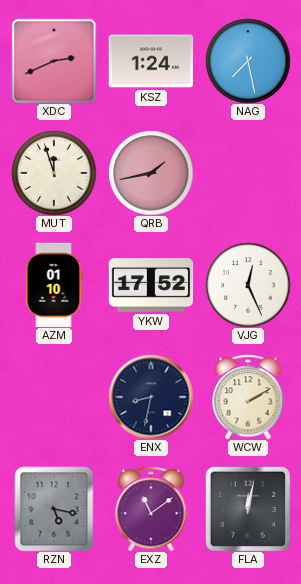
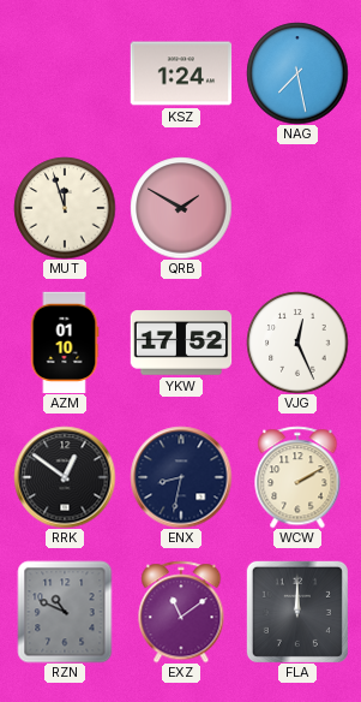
XDC: 2:41 -> none (54, 61)
QRB: 1:43 -> 1:50 (181, 208)
RRK: none -> 12:51 (65, 477)
RZN: 5:17 -> 10:49 (65, 612)
FLA: 12:02 -> 12:00 (297, 612)
